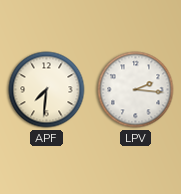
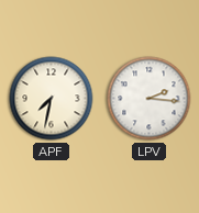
APF: 7:31 -> 7:32 (52, 99)
